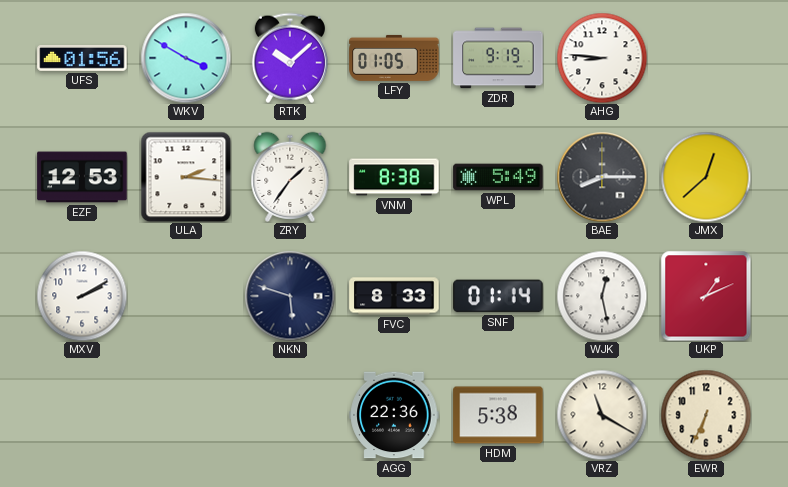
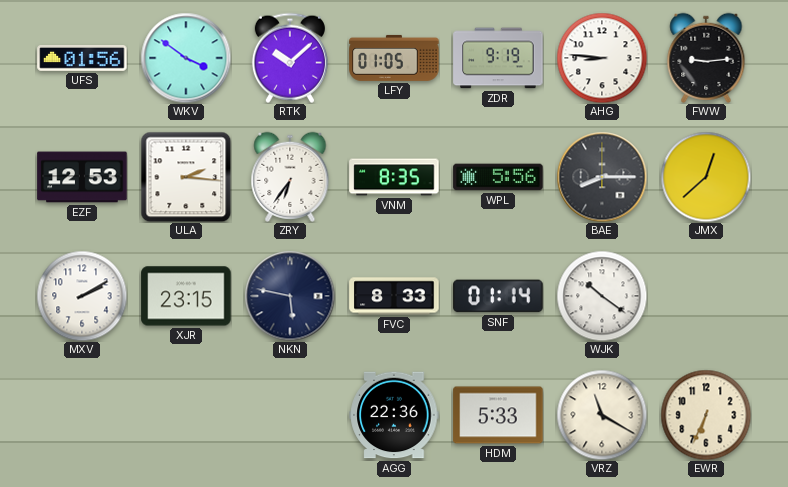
WKV: 3:50 -> 3:51 (186, 58)
FWW: none -> 9:14 (706, 58)
ZRY: 1:36 -> 6:36 (290, 177)
VNM: 8:38 -> 8:35 (394, 177)
WPL: 5:49 -> 5:56 (498, 177)
XJR: none -> 23:15 (186, 296)
NKN: 5:48 -> 5:47 (290, 296)
WJK: 12:28 -> 10:21 (602, 296)
UKP: 1:11 -> none (706, 296)
HDM: 5:38 -> 5:33 (498, 415)
